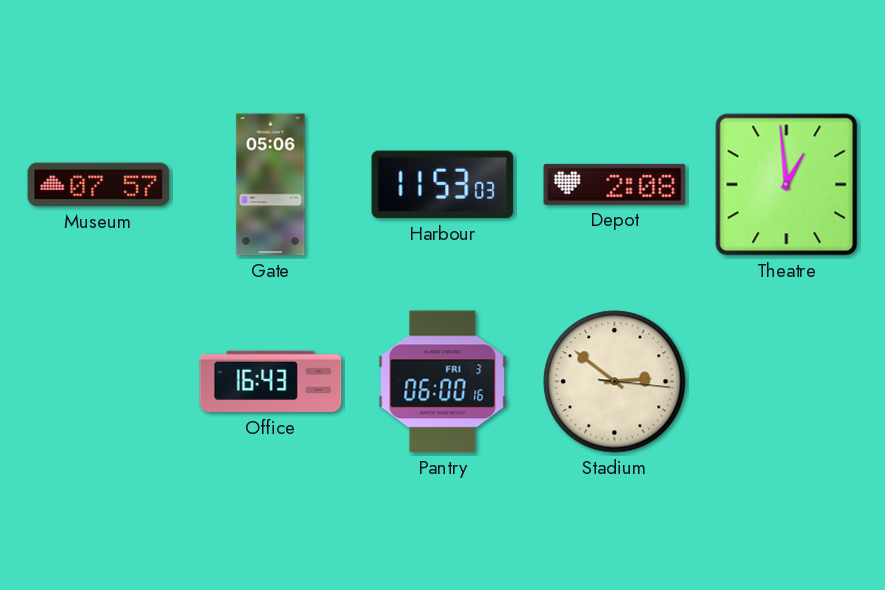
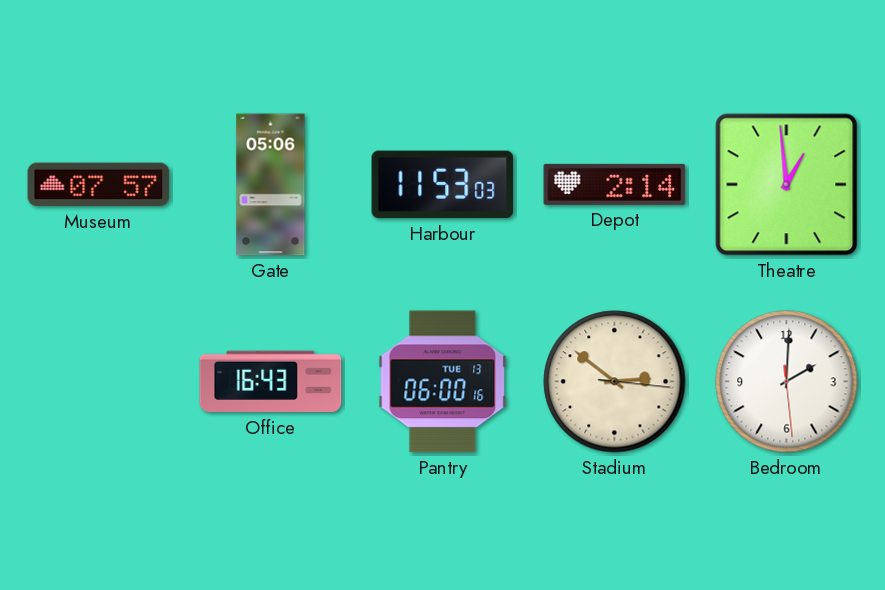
Depot: 2:08 -> 2:14 (615, 184)
Pantry date: FRI 3 -> TUE 13 (443, 382)
Bedroom: none -> 2:00 (787, 382)
